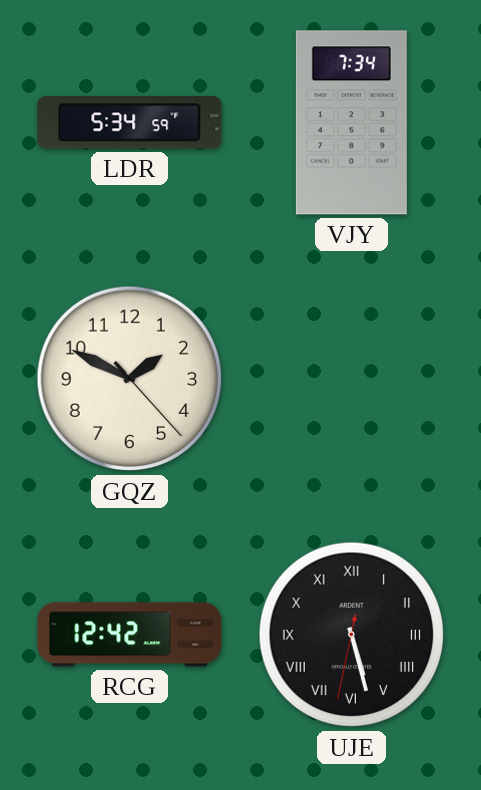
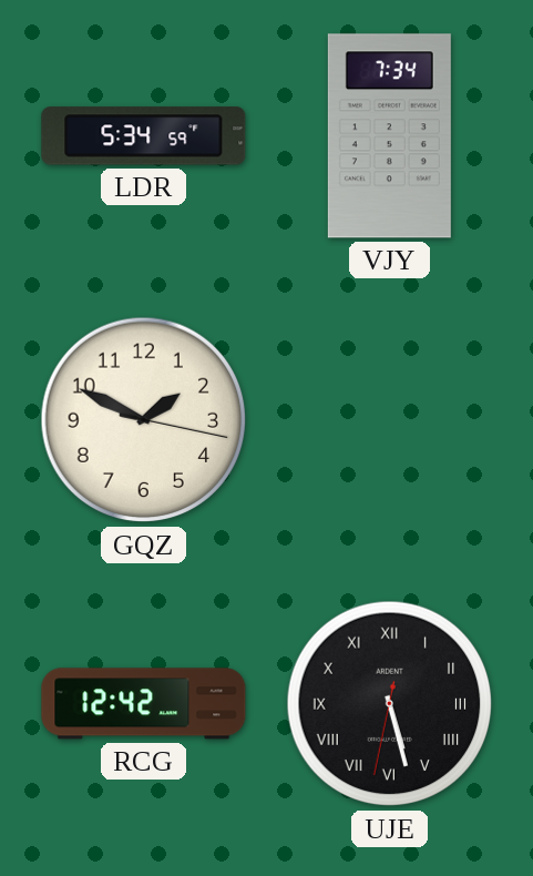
GQZ: 1:49:23 -> 1:49:17 (144, 420)
